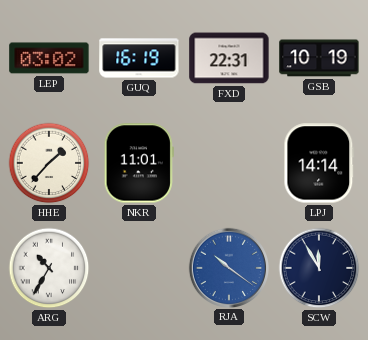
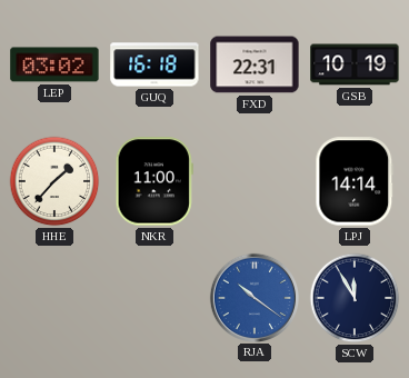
GUQ: 16:19 -> 16:18 (154, 64)
NKR: 11:01 -> 11:00 (154, 181)
ARG: 10:35 -> none (49, 268)
